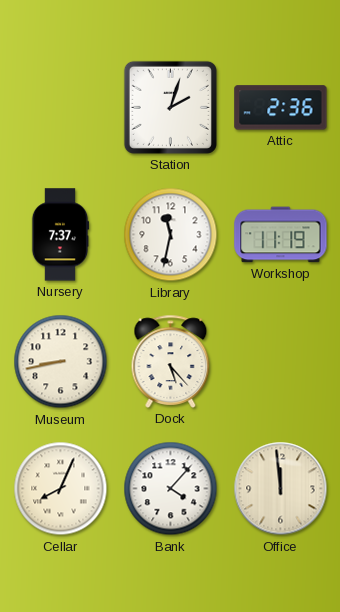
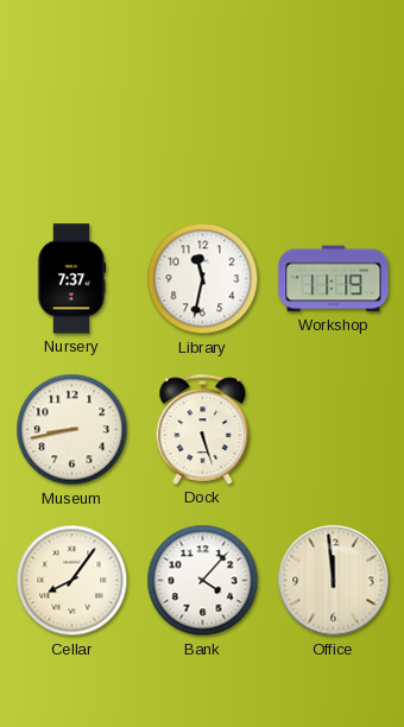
Station: 2:03 -> none (170, 107)
Attic: 2:36 -> none (281, 108)
Dock: 5:23 -> 5:27 (203, 429)
Cellar: 8:04 -> 8:06 (72, 581)
